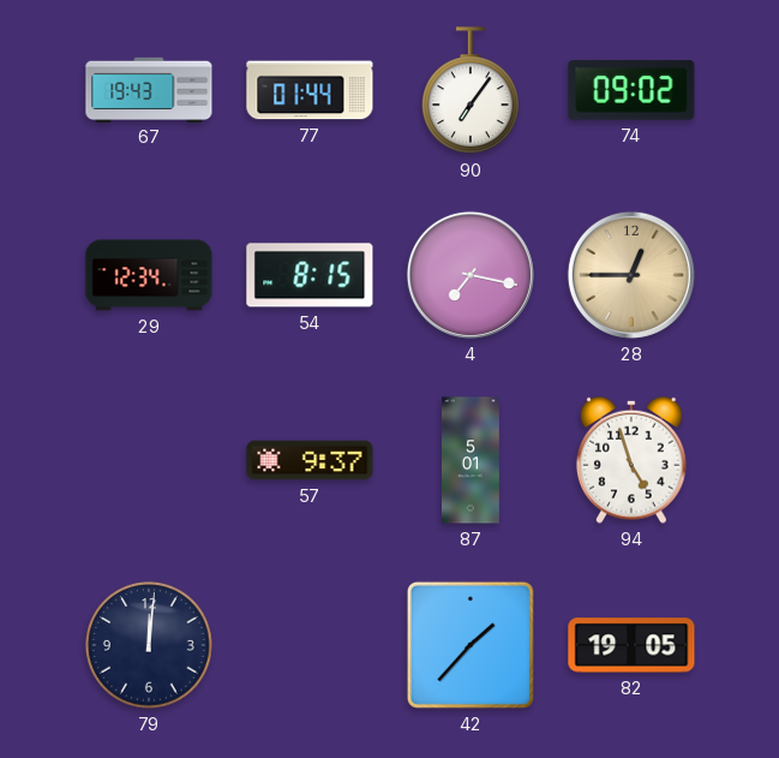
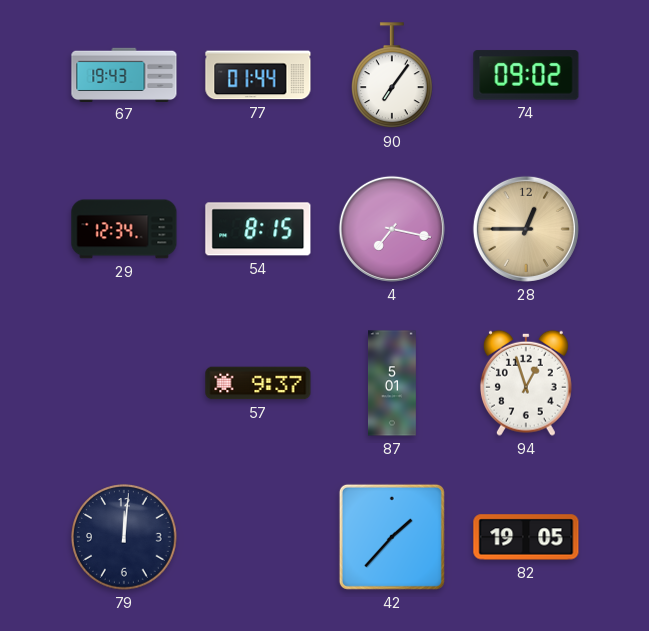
94: 4:57 -> 12:57 (526, 383)
